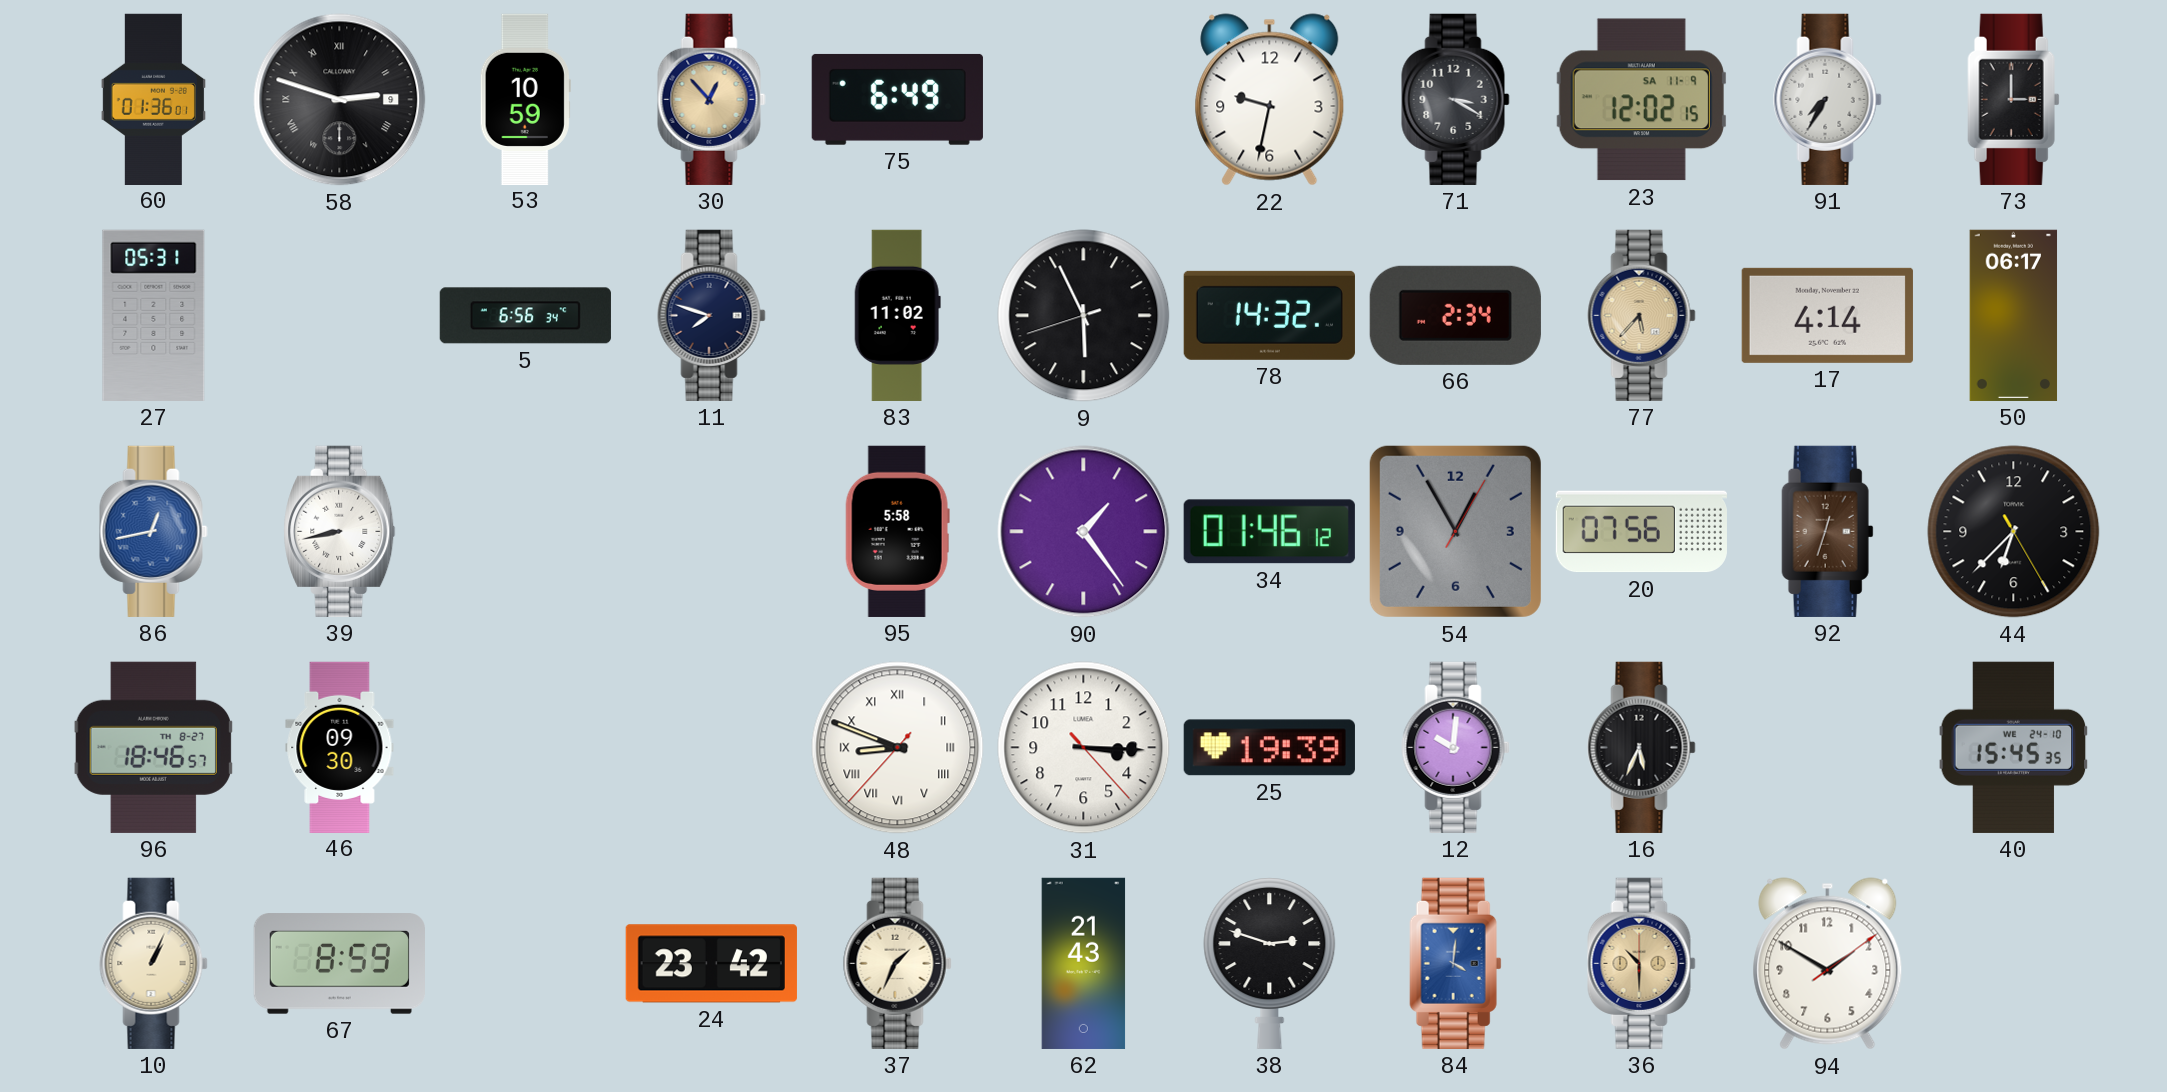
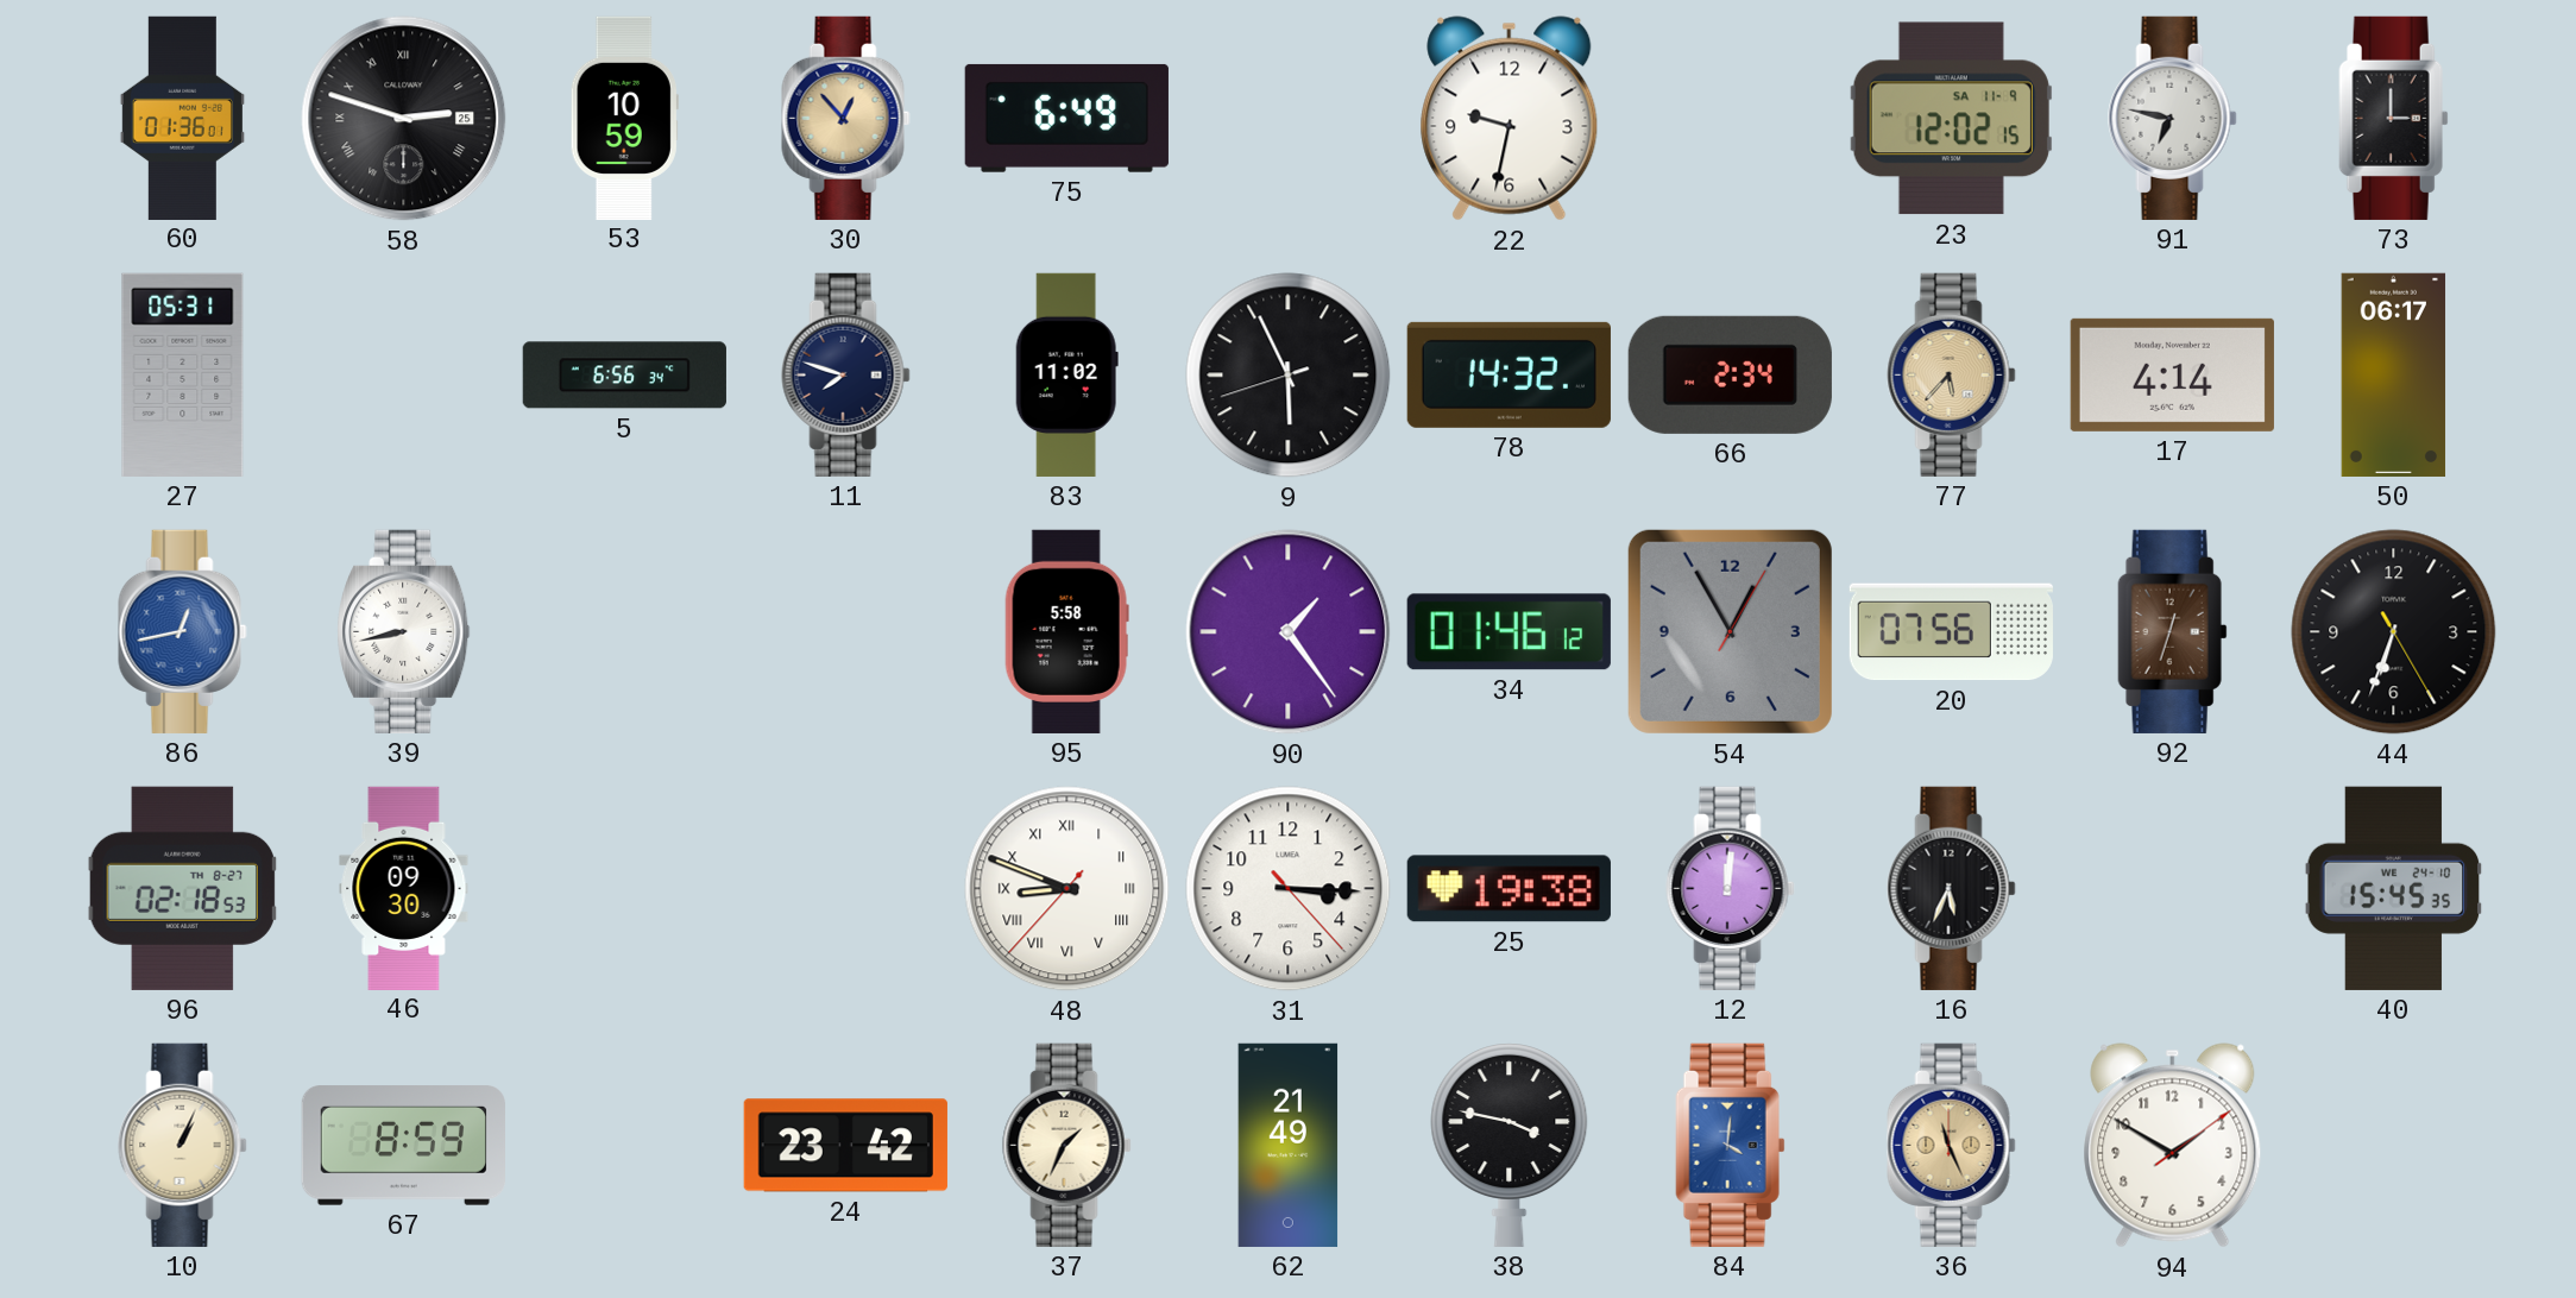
58 date: 9 -> 25 (404, 119)
71: 3:20 -> none (1456, 99)
91: 7:35 -> 6:47 (2173, 118)
44: 6:37 -> 6:33 (2394, 632)
96: 18:46 -> 02:18 (182, 888)
25: 19:39 -> 19:38 (1509, 889)
12: 10:01 -> 12:01 (1731, 888)
62: 21:43 -> 21:49 (1289, 1145)
38: 2:48 -> 3:47 (1510, 1145)
36: 10:30 -> 11:26 (1952, 1145)
